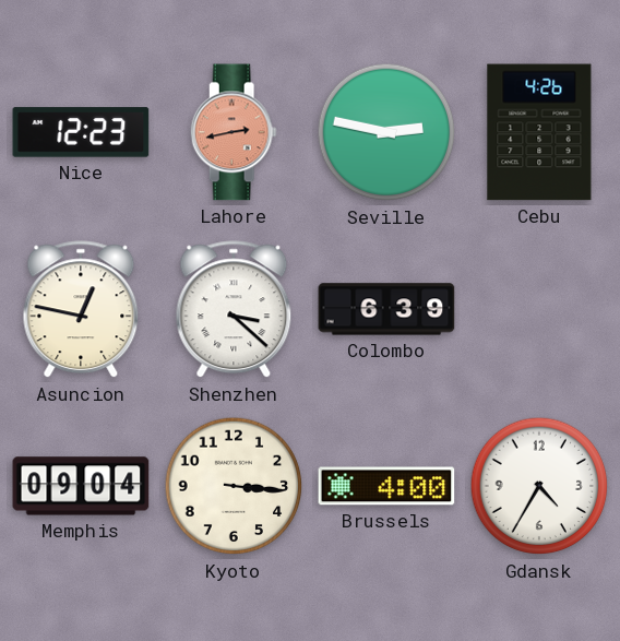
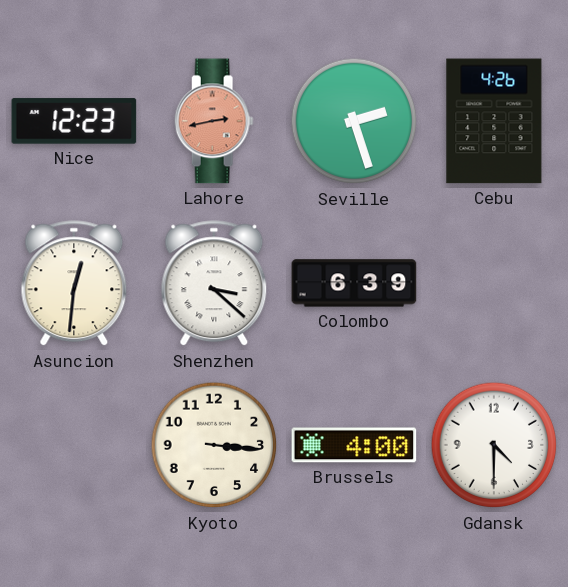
Seville: 2:47 -> 2:27 (354, 121)
Asuncion: 12:47 -> 12:31 (74, 284)
Memphis: 09:04 -> none (81, 486)
Gdansk: 4:35 -> 4:30 (494, 445)
